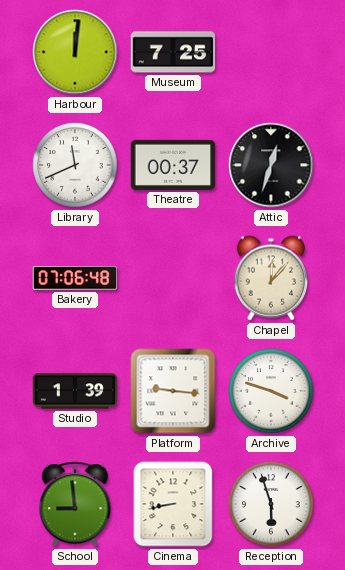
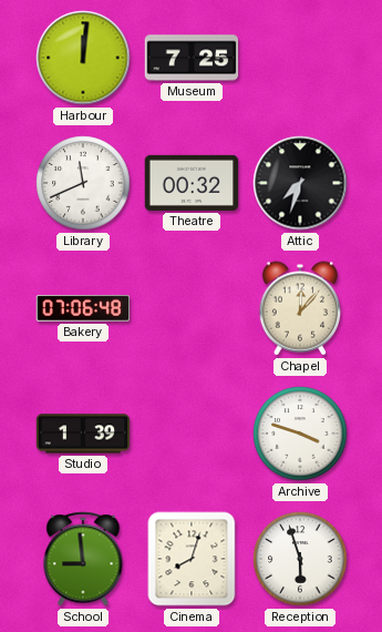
Theatre: 00:37 -> 00:32 (192, 183)
Attic: 12:33 -> 7:33 (300, 183)
Platform: 9:16 -> none (173, 391)
Cinema: 8:43 -> 8:03 (192, 559)
